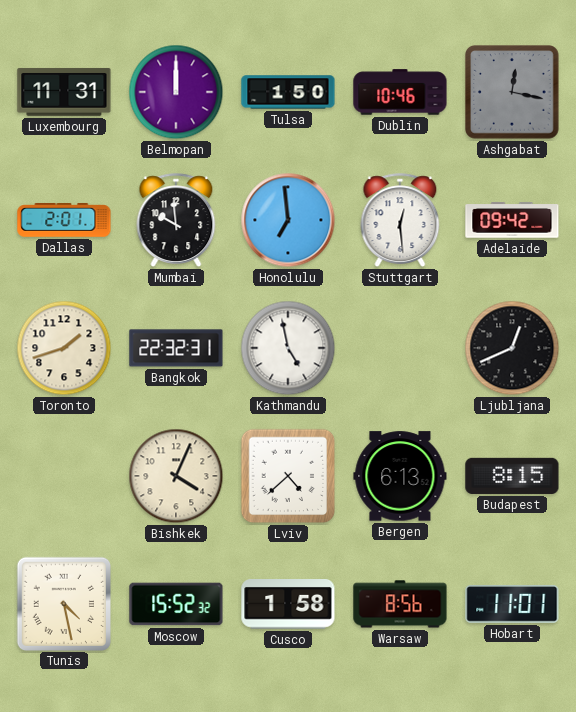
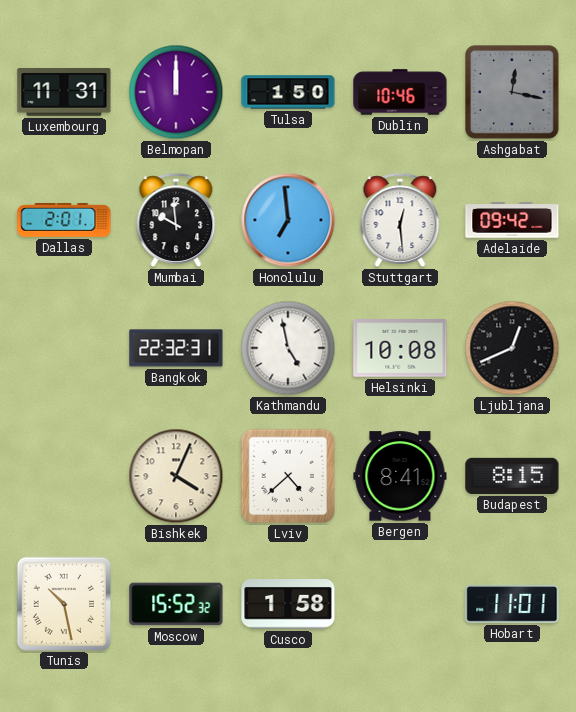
Toronto: 1:42 -> none (64, 348)
Helsinki: none -> 10:08 (400, 348)
Bergen: 6:13 -> 8:41 (400, 476)
Tunis: 4:28 -> 10:28 (63, 603)
Warsaw: 8:56 -> none (400, 604)
